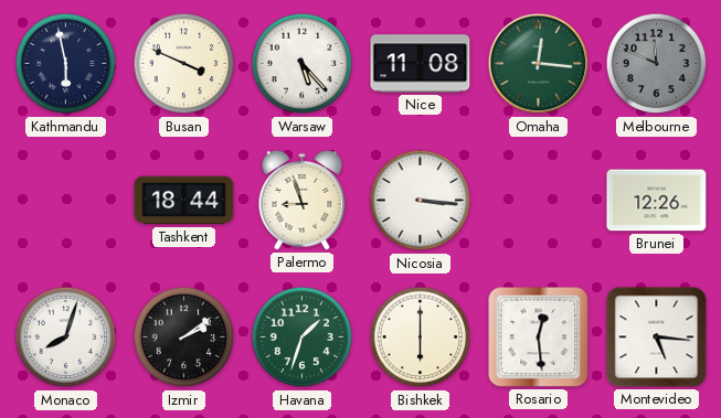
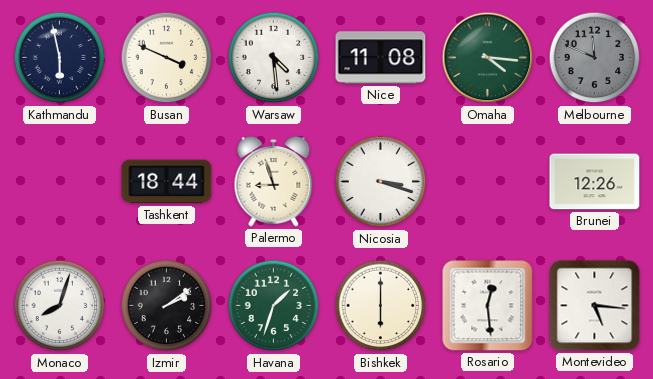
Warsaw: 5:23 -> 4:29 (274, 58)
Omaha: 12:16 -> 4:16 (488, 58)
Nicosia: 3:16 -> 3:18 (381, 182)
